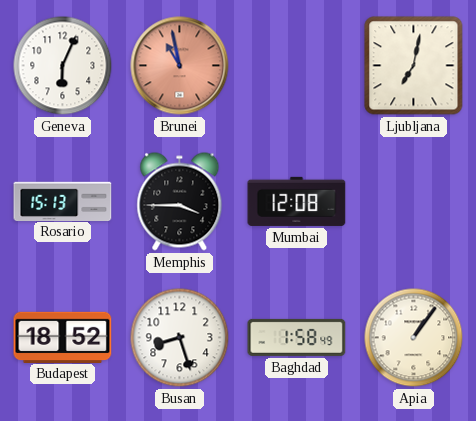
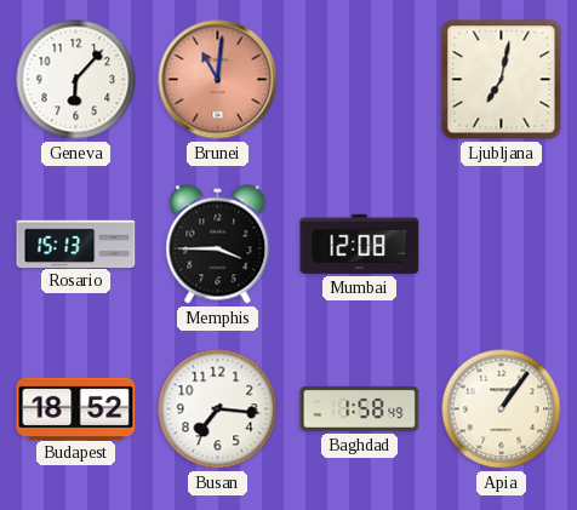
Geneva: 6:04 -> 6:07 (76, 80)
Brunei: 10:58 -> 11:01 (218, 80)
Busan: 8:27 -> 7:16 (218, 409)
